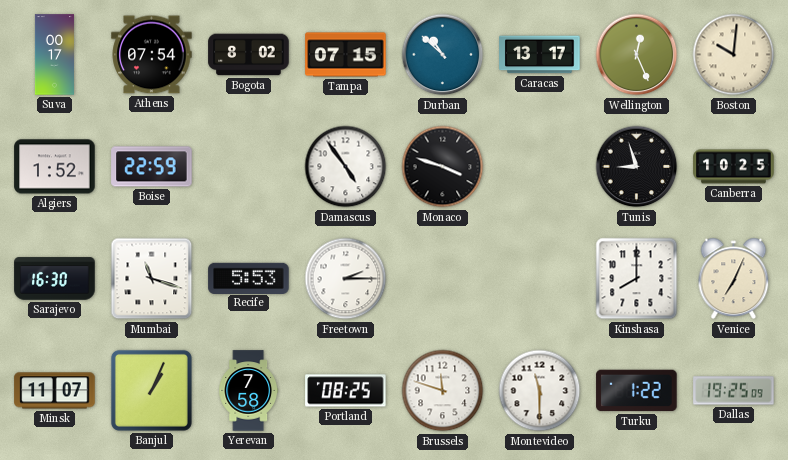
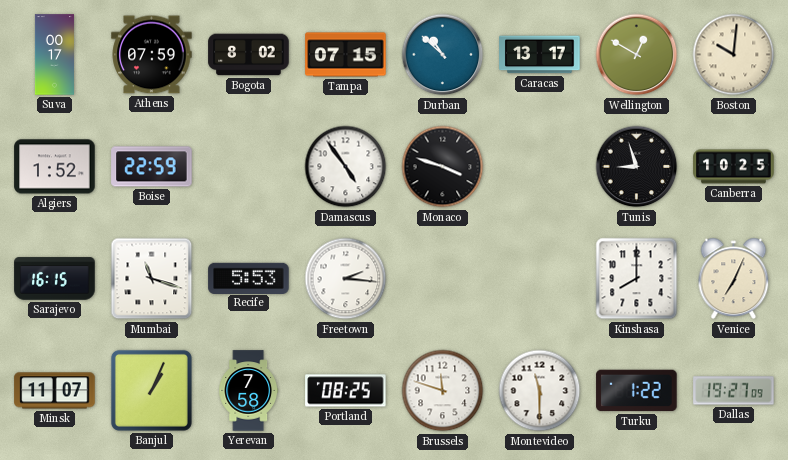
Athens: 07:54 -> 07:59 (152, 55)
Wellington: 12:26 -> 12:50 (637, 55)
Sarajevo: 16:30 -> 16:15 (55, 279)
Freetown: 2:15 -> 2:16 (346, 279)
Dallas: 19:25 -> 19:27 (734, 391)
